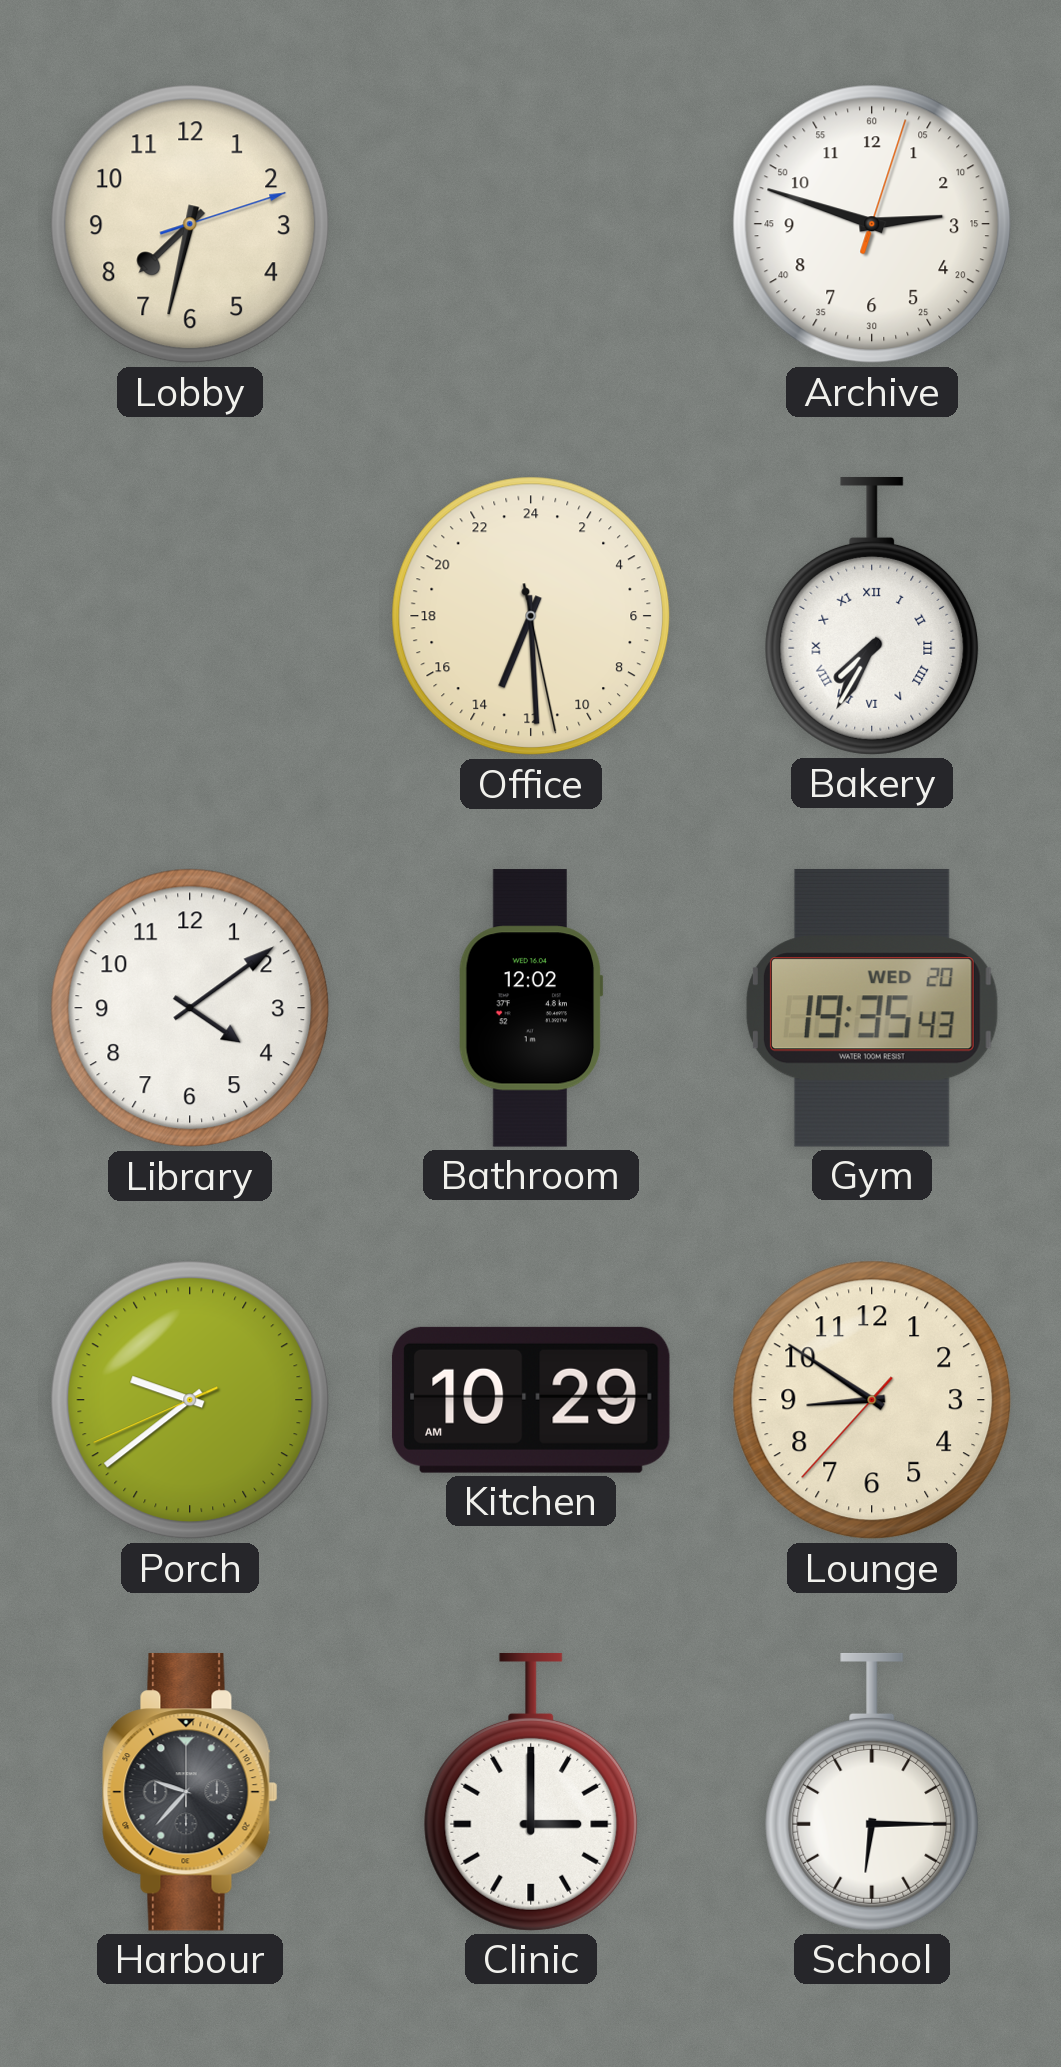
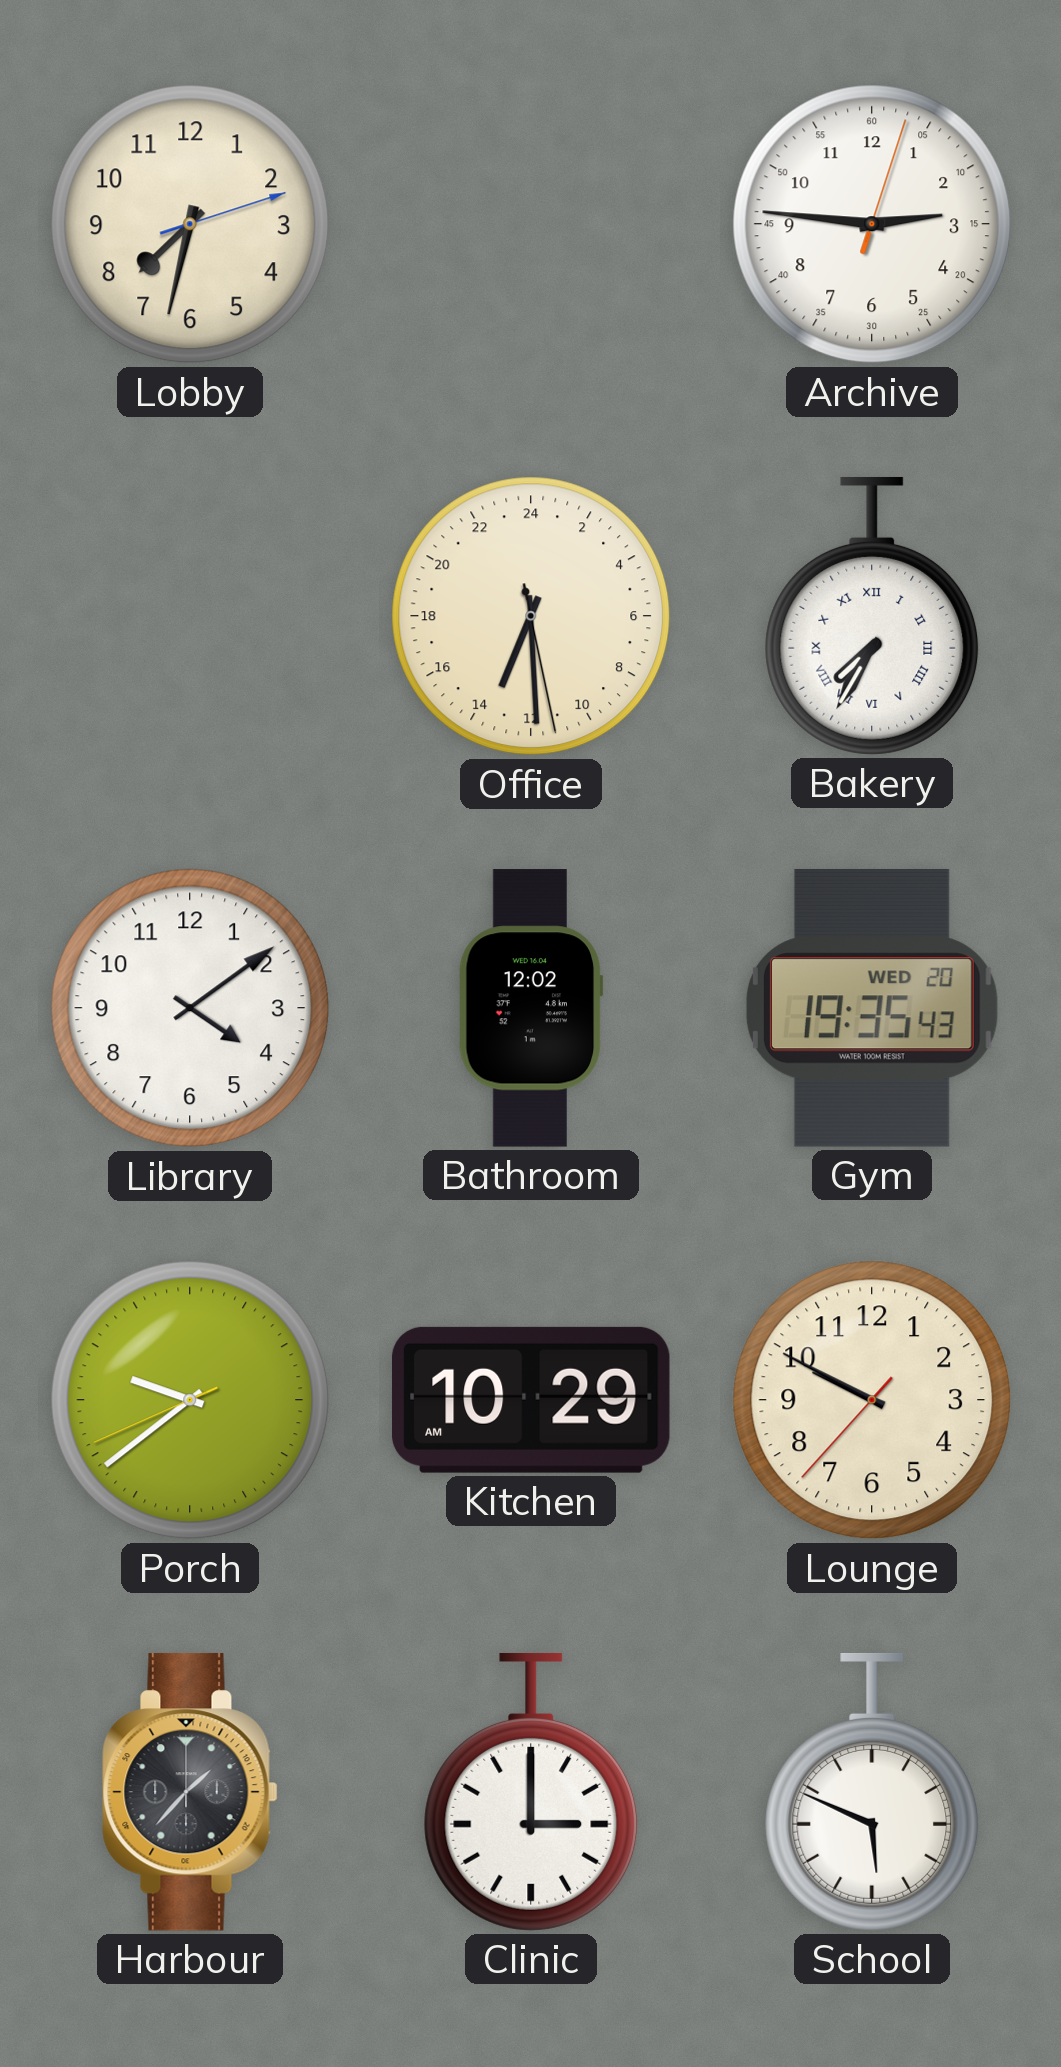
Archive: 2:48 -> 2:46 (872, 224)
Lounge: 8:50 -> 9:49 (872, 1400)
Harbour: 9:37 -> 1:37 (190, 1792)
School: 6:15 -> 5:49 (872, 1792)
